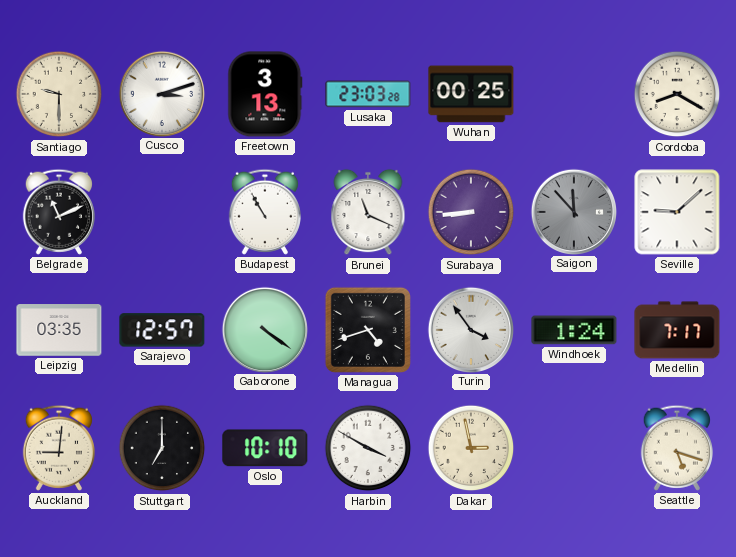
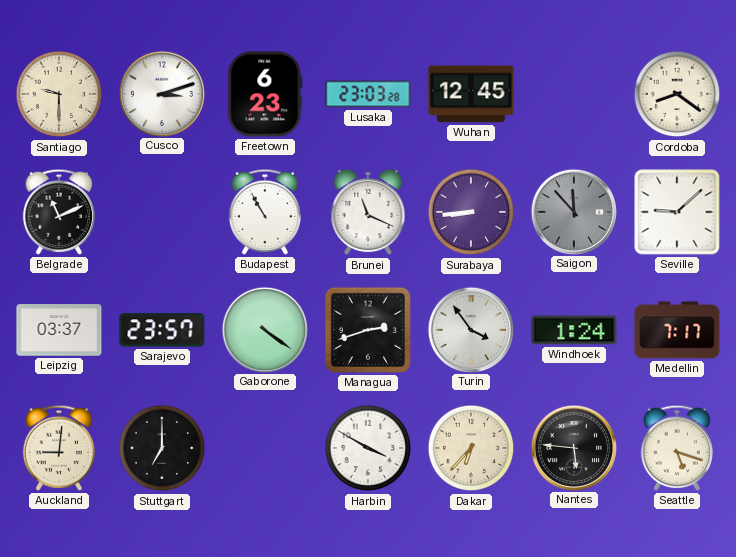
Freetown: 3:13 -> 6:23 (265, 94)
Wuhan: 00:25 -> 12:45 (471, 94)
Cordoba: 8:20 -> 8:21 (677, 94)
Leipzig: 03:35 -> 03:37 (59, 330)
Sarajevo: 12:57 -> 23:57 (162, 330)
Managua: 4:42 -> 2:42 (368, 330)
Oslo: 10:10 -> none (265, 448)
Dakar: 2:58 -> 6:37 (471, 448)
Nantes: none -> 5:46 (573, 447)
